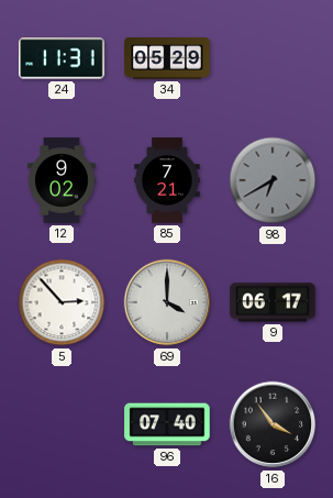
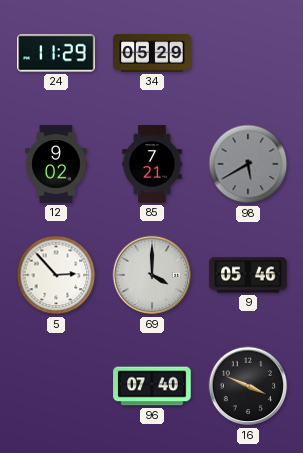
24: 11:31 -> 11:29 (56, 53)
98: 6:40 -> 5:40 (248, 164)
9: 06:17 -> 05:46 (248, 275)
16: 3:54 -> 3:49 (248, 386)
